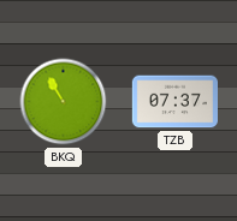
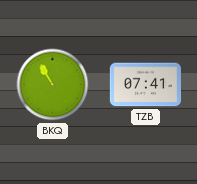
TZB: 07:37 -> 07:41 (145, 85)
